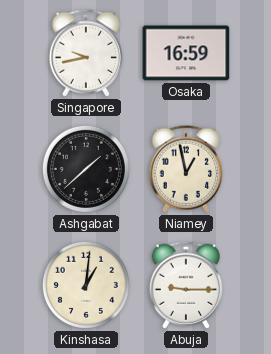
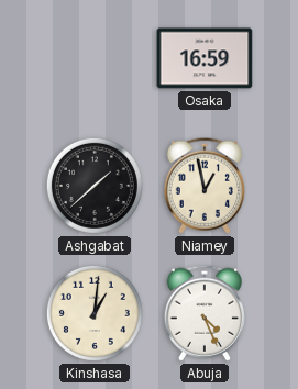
Singapore: 9:43 -> none (85, 53)
Abuja: 9:15 -> 4:26 (203, 313)
